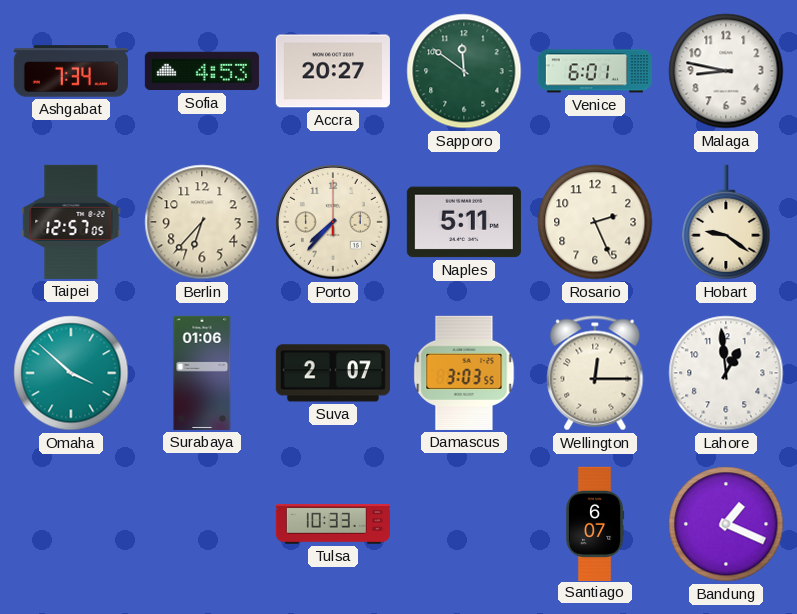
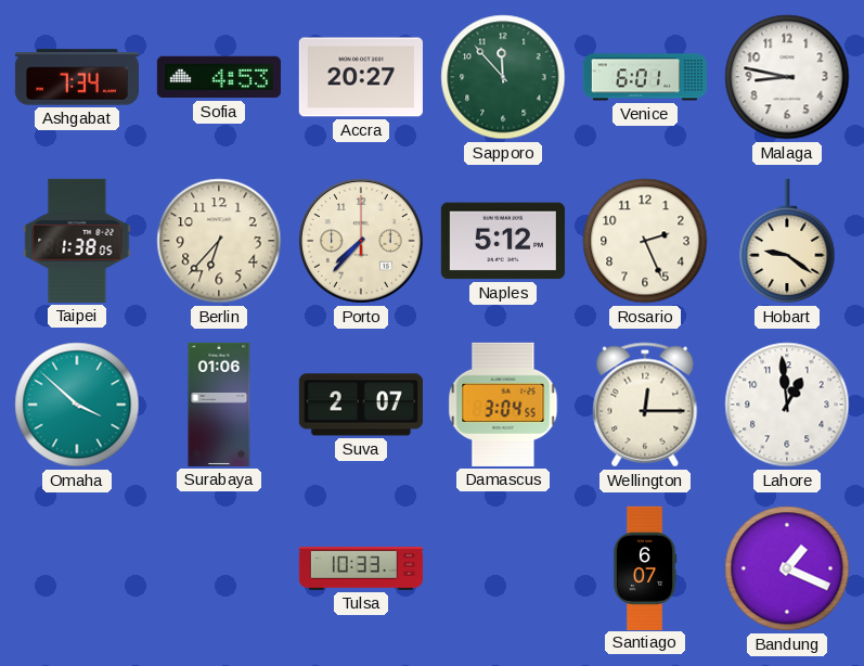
Sapporo: 11:51 -> 11:53 (503, 77)
Taipei: 12:57 -> 1:38 (77, 241)
Naples: 5:11 -> 5:12 (503, 241)
Damascus: 3:03 -> 3:04 (503, 405)
